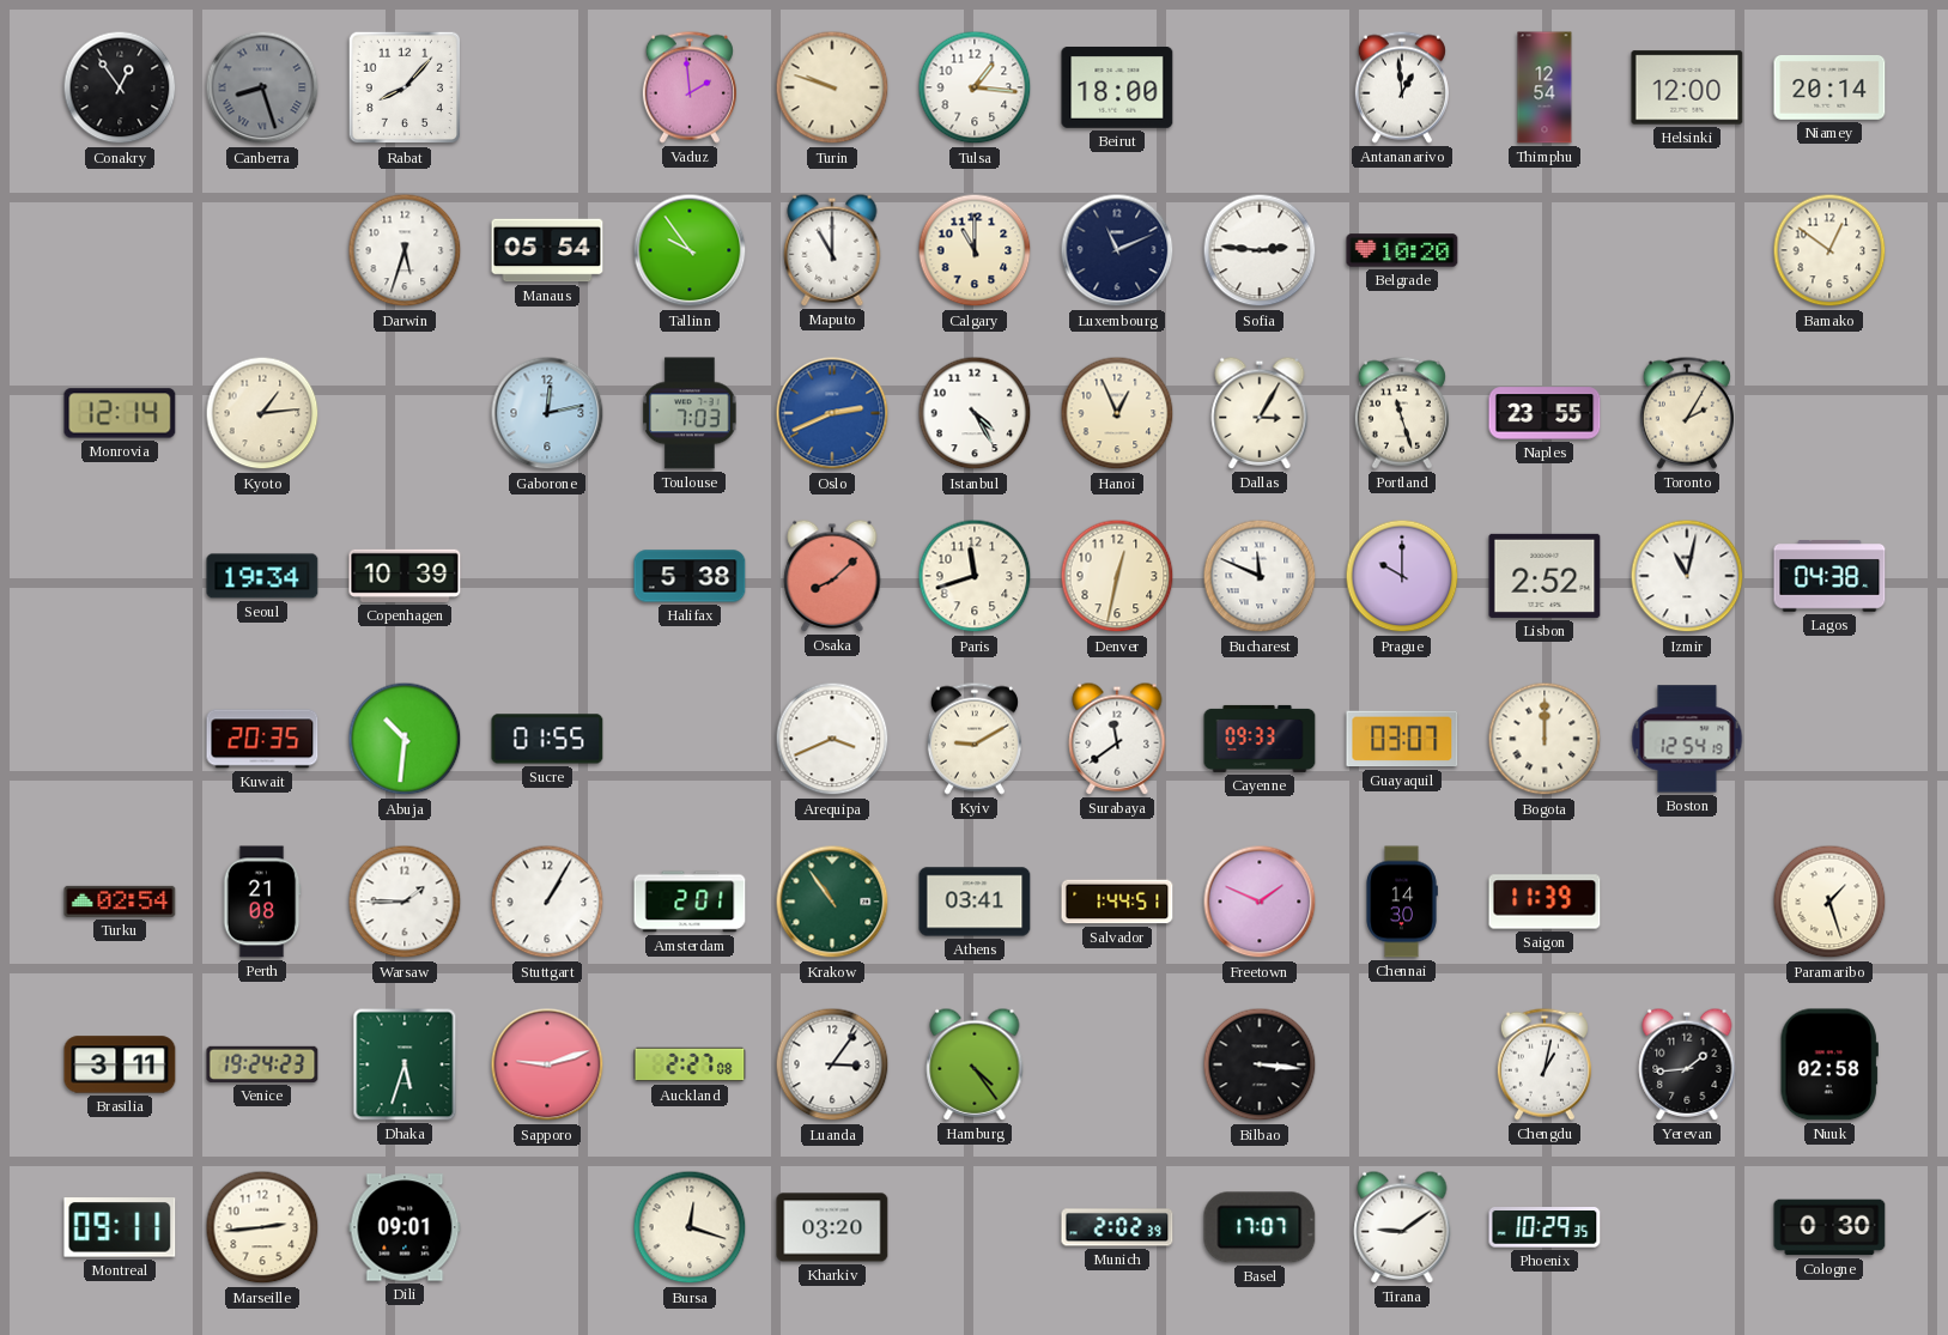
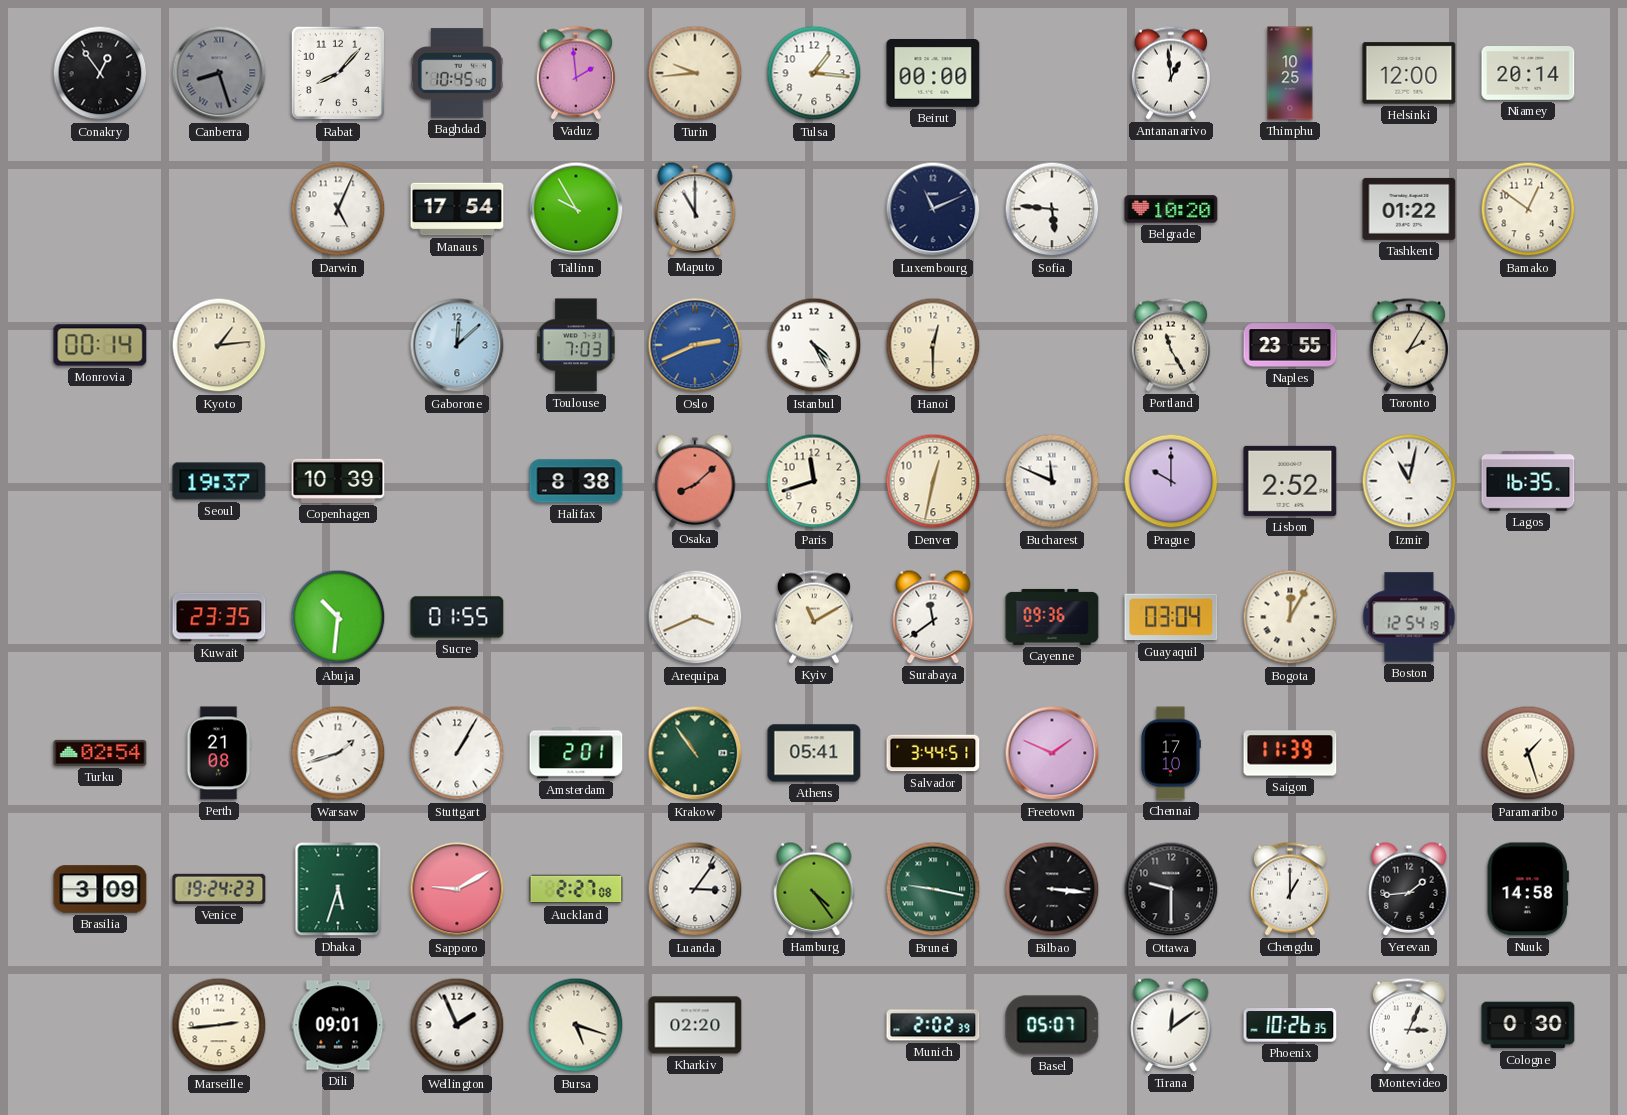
Baghdad: none -> 10:45 (457, 73)
Turin: 9:48 -> 9:44 (695, 73)
Beirut: 18:00 -> 00:00 (933, 74)
Thimphu: 12:54 -> 10:25 (1290, 73)
Darwin: 5:33 -> 5:04 (338, 209)
Manaus: 05:54 -> 17:54 (457, 209)
Tallinn: 9:54 -> 9:55 (576, 209)
Calgary: 11:00 -> none (975, 250)
Sofia: 2:46 -> 5:46 (1052, 209)
Tashkent: none -> 01:22 (1409, 209)
Monrovia: 12:14 -> 00:14 (100, 345)
Gaborone: 12:13 -> 12:08 (457, 345)
Hanoi: 12:56 -> 12:30 (933, 345)
Dallas: 3:05 -> none (1260, 413)
Portland: 11:27 -> 11:25 (1171, 345)
Seoul: 19:34 -> 19:37 (219, 481)
Halifax: 5:38 -> 8:38 (576, 481)
Lagos: 04:38 -> 16:35 (1528, 481)
Kuwait: 20:35 -> 23:35 (219, 617)
Kyiv: 9:10 -> 11:10 (814, 617)
Cayenne: 09:33 -> 09:36 (1052, 617)
Guayaquil: 03:07 -> 03:04 (1171, 617)
Bogota: 12:00 -> 12:05 (1290, 617)
Warsaw: 1:45 -> 1:42 (338, 753)
Athens: 03:41 -> 05:41 (814, 753)
Salvador: 1:44 -> 3:44 (933, 753)
Chennai: 14:30 -> 17:10 (1171, 753)
Brasilia: 3:11 -> 3:09 (100, 889)
Sapporo: 9:12 -> 9:10 (457, 889)
Brunei: none -> 9:17 (933, 889)
Ottawa: none -> 9:30 (1171, 889)
Chengdu: 1:02 -> 1:00 (1290, 889)
Nuuk: 02:58 -> 14:58 (1528, 889)
Montreal: 09:11 -> none (120, 1227)
Wellington: none -> 1:56 (457, 1025)
Bursa: 12:18 -> 5:18 (576, 1025)
Kharkiv: 03:20 -> 02:20 (695, 1025)
Basel: 17:07 -> 05:07 (1052, 1025)
Tirana: 9:09 -> 12:09 (1171, 1025)
Phoenix: 10:29 -> 10:26 (1290, 1025)
Montevideo: none -> 3:04 (1409, 1025)
